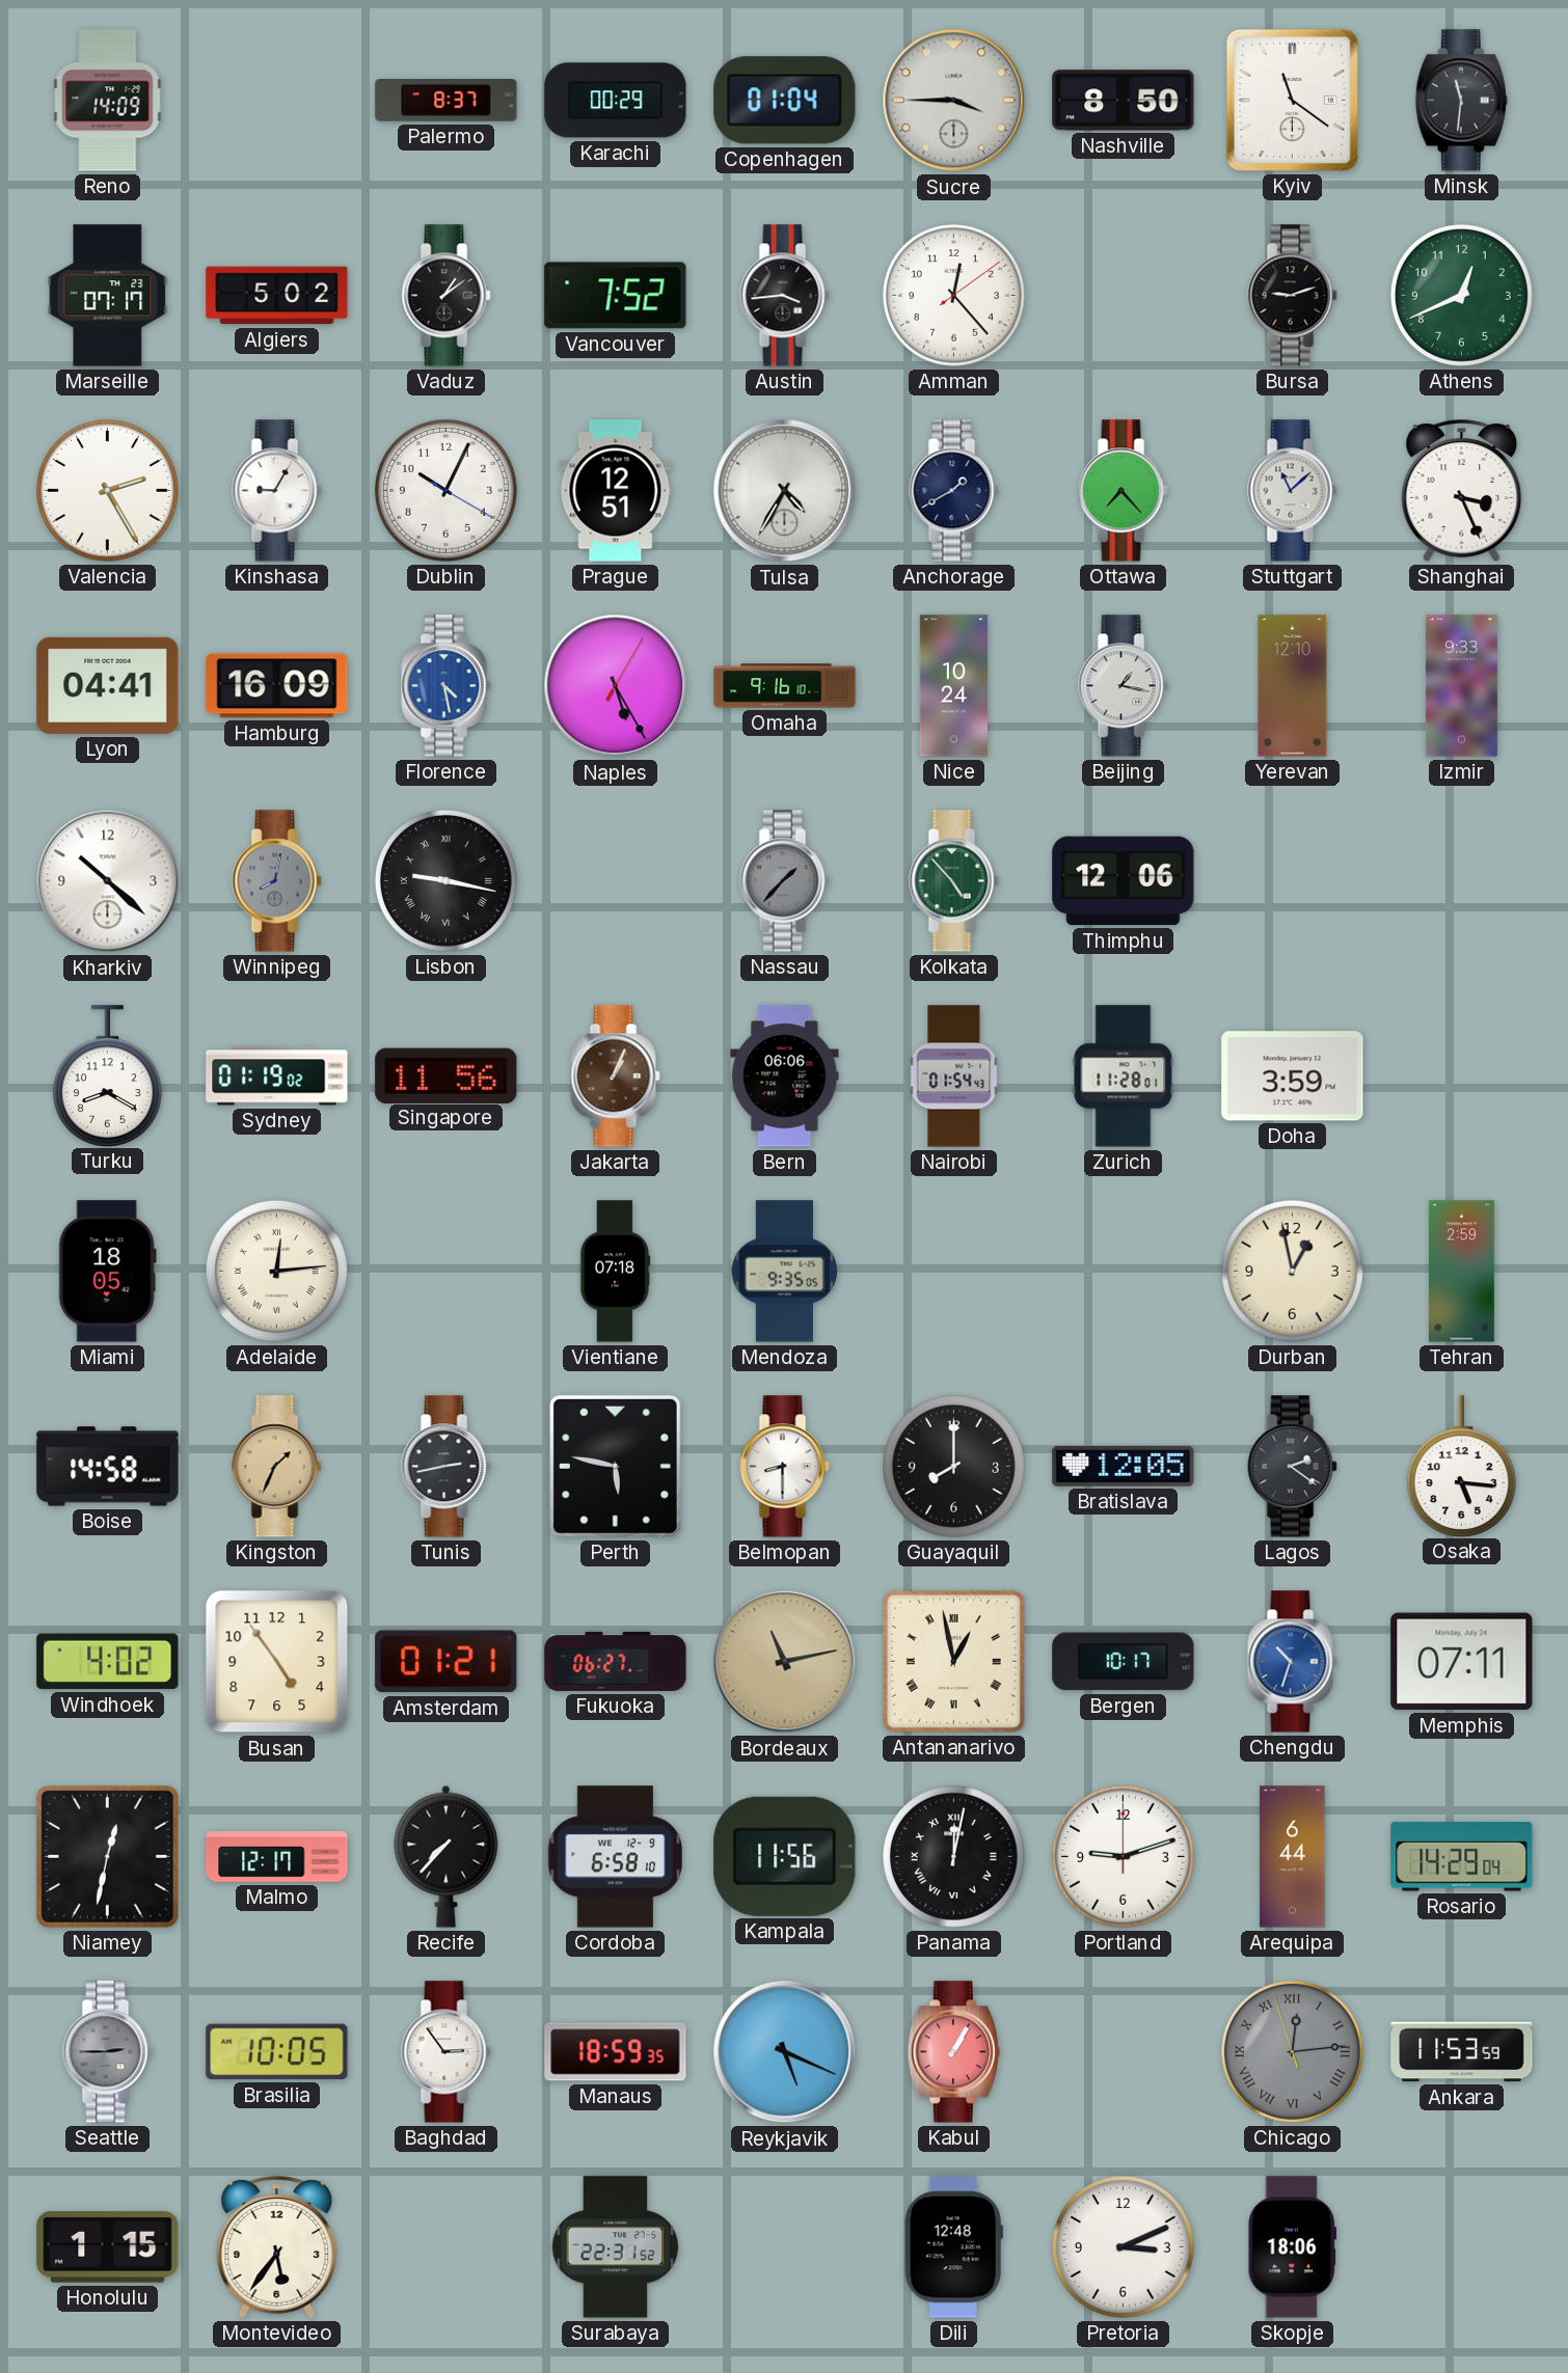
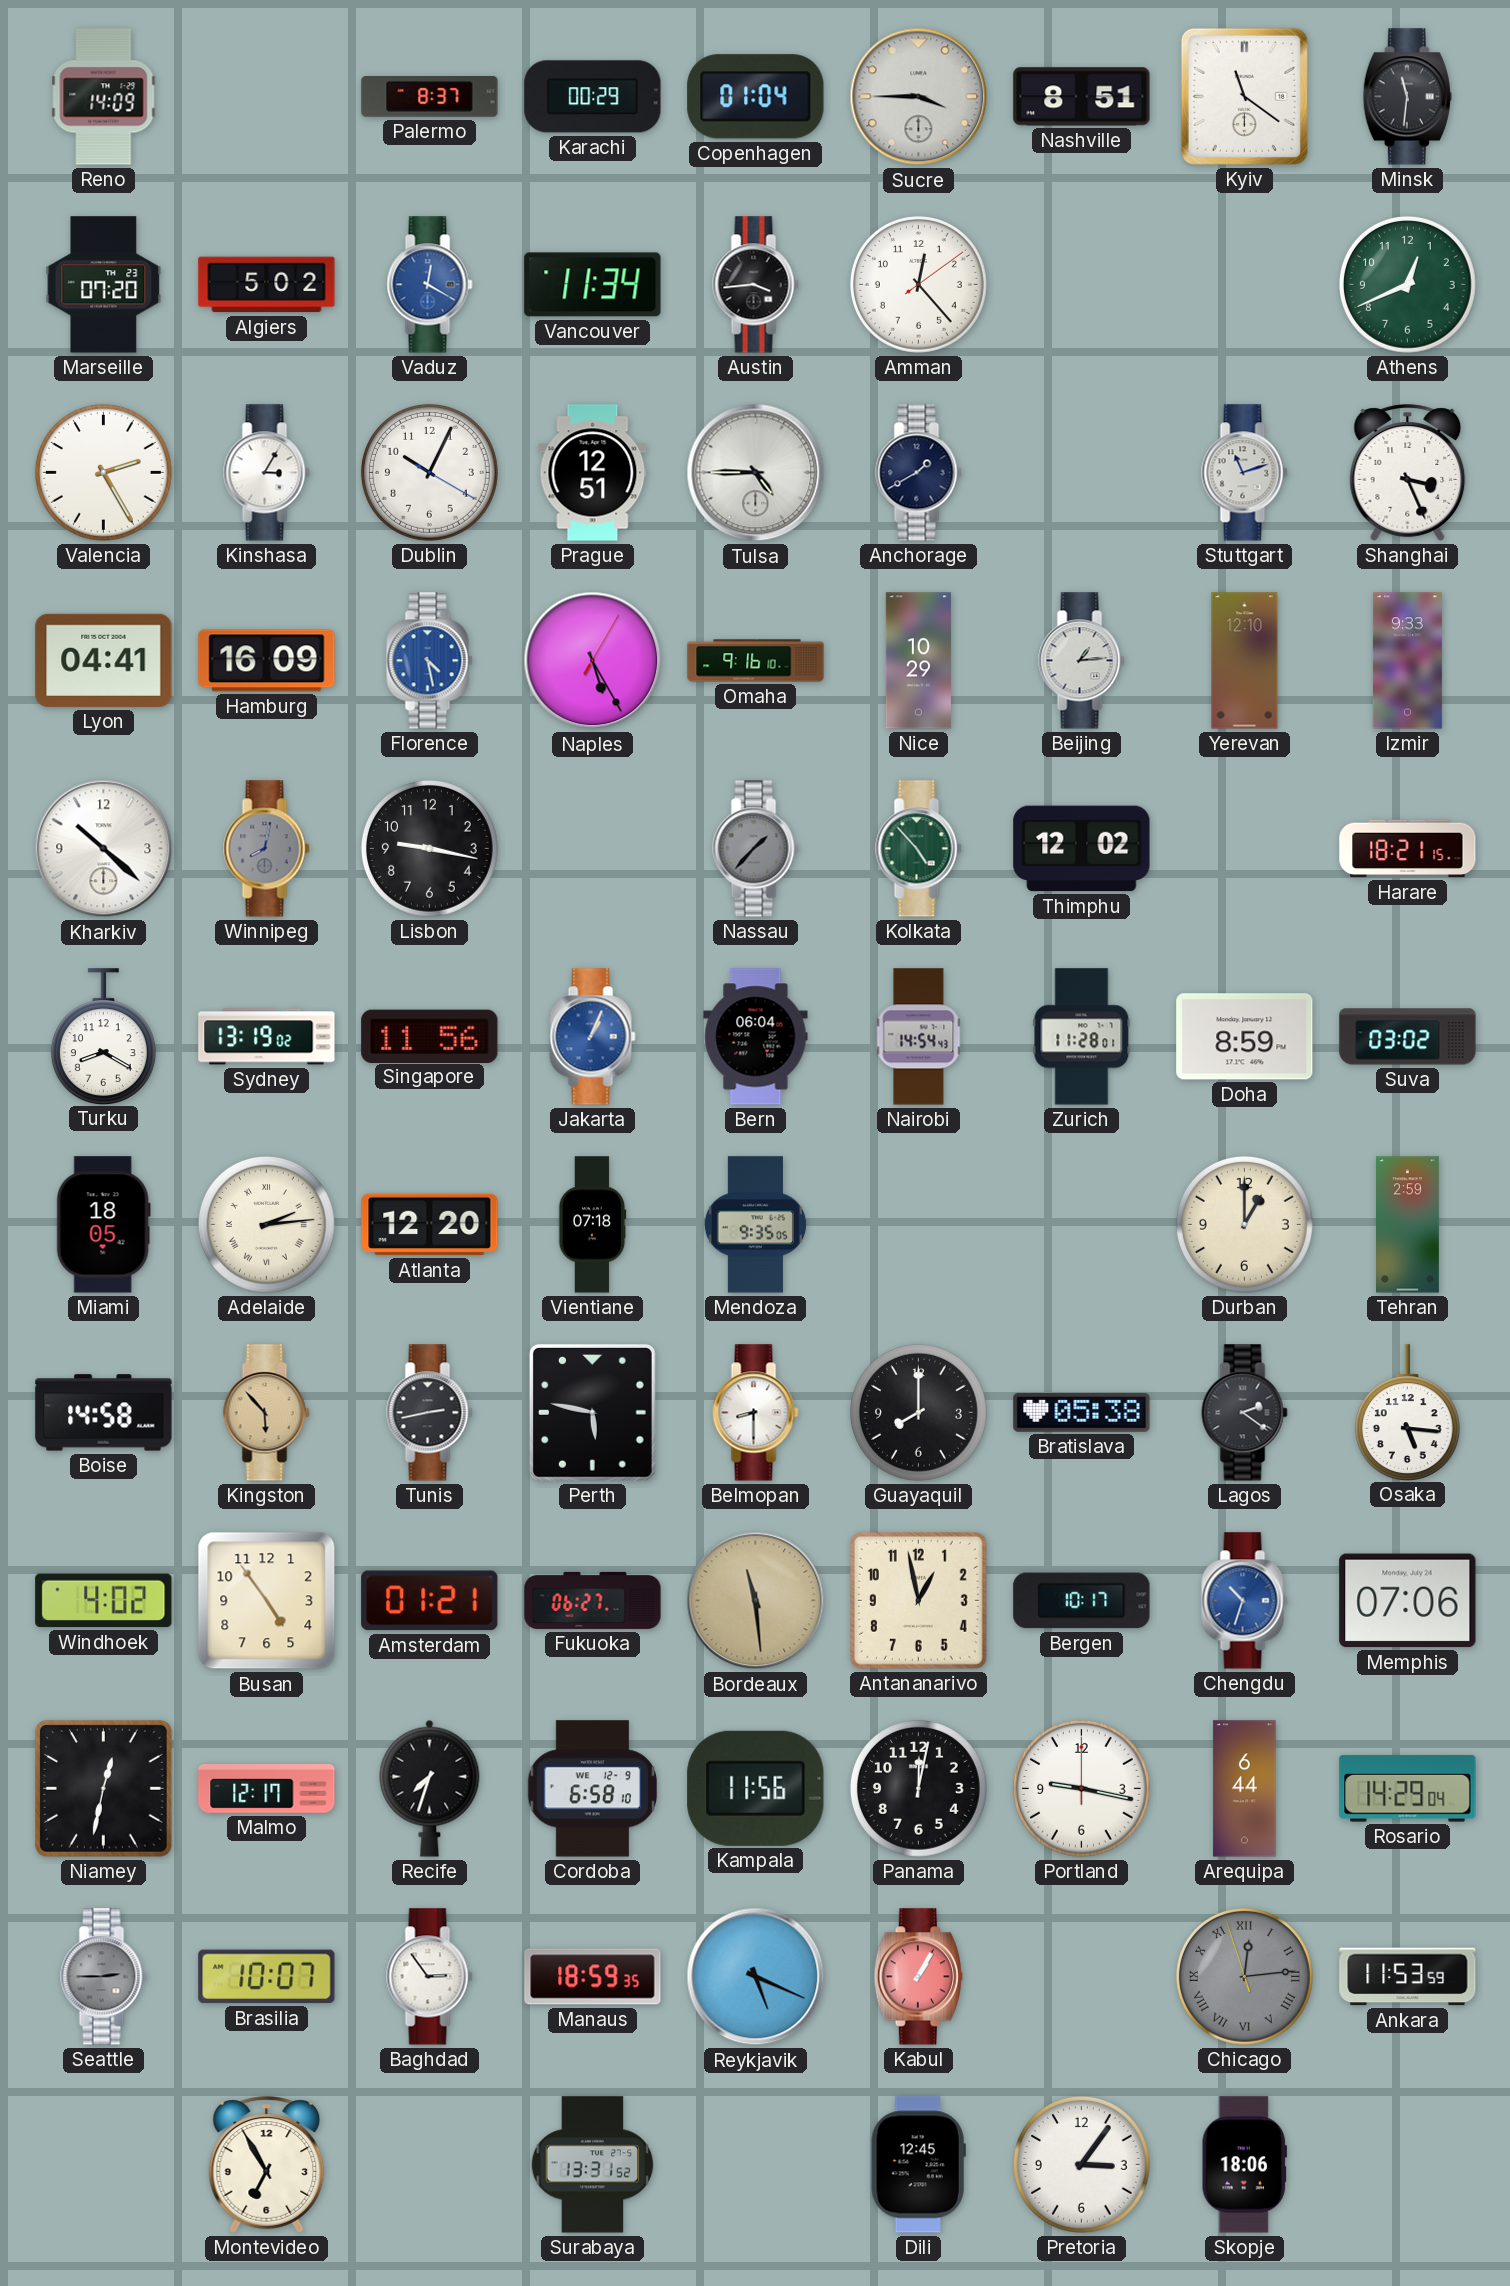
Nashville: 8:50 -> 8:51 (1082, 97)
Marseille: 07:17 -> 07:20 (104, 285)
Vaduz: 1:09 -> 12:20 (430, 285)
Vaduz dial: black -> blue (430, 285)
Vancouver: 7:52 -> 11:34 (593, 285)
Bursa: 9:12 -> none (1293, 296)
Kinshasa: 9:05 -> 3:05 (267, 473)
Tulsa: 4:35 -> 4:45 (756, 473)
Ottawa: 7:23 -> none (1124, 491)
Stuttgart: 11:08 -> 11:12 (1245, 473)
Nice: 10:24 -> 10:29 (918, 661)
Beijing: 1:17 -> 1:14 (1082, 661)
Lisbon numerals: Roman -> Arabic (429, 848)
Thimphu: 12:06 -> 12:02 (1082, 849)
Harare: none -> 18:21 (1408, 849)
Sydney: 01:19 -> 13:19 (267, 1037)
Jakarta dial: brown -> blue (593, 1037)
Bern: 06:06 -> 06:04 (756, 1037)
Nairobi: 01:54 -> 14:54 (919, 1037)
Doha: 3:59 -> 8:59 (1245, 1037)
Suva: none -> 03:02 (1408, 1037)
Adelaide: 12:14 -> 2:14 (266, 1224)
Atlanta: none -> 12:20 (430, 1225)
Durban: 12:58 -> 1:00 (1244, 1224)
Kingston: 1:34 -> 5:53 (267, 1413)
Bratislava: 12:05 -> 05:38 (1082, 1412)
Bordeaux: 11:13 -> 11:29 (756, 1601)
Antananarivo numerals: Roman -> Arabic (918, 1600)
Memphis: 07:11 -> 07:06 (1408, 1601)
Recife: 7:37 -> 7:33 (430, 1788)
Panama numerals: Roman -> Arabic (918, 1788)
Portland: 9:12 -> 9:17 (1081, 1788)
Brasilia: 10:05 -> 10:07 (267, 1977)
Honolulu: 1:15 -> none (108, 2247)
Montevideo: 5:36 -> 6:55 (267, 2165)
Surabaya: 22:31 -> 13:31 (593, 2165)
Dili: 12:48 -> 12:45 (918, 2165)
Pretoria: 3:11 -> 3:06 (1081, 2164)
